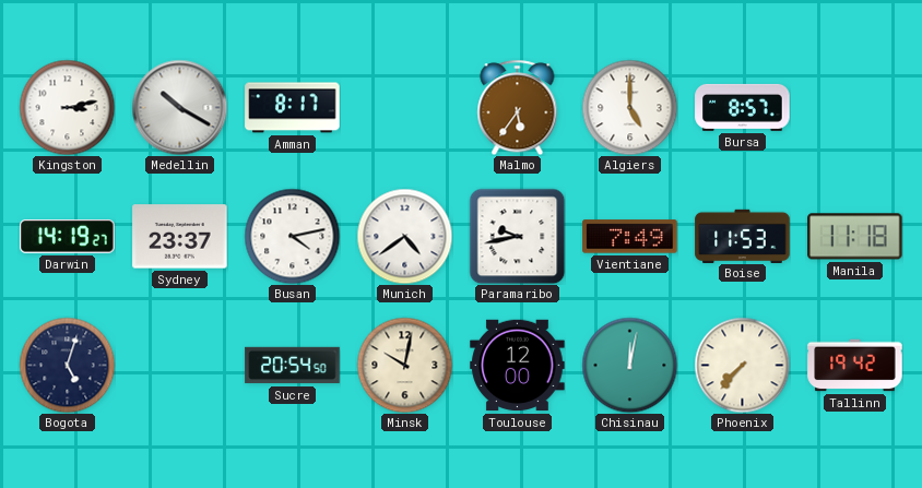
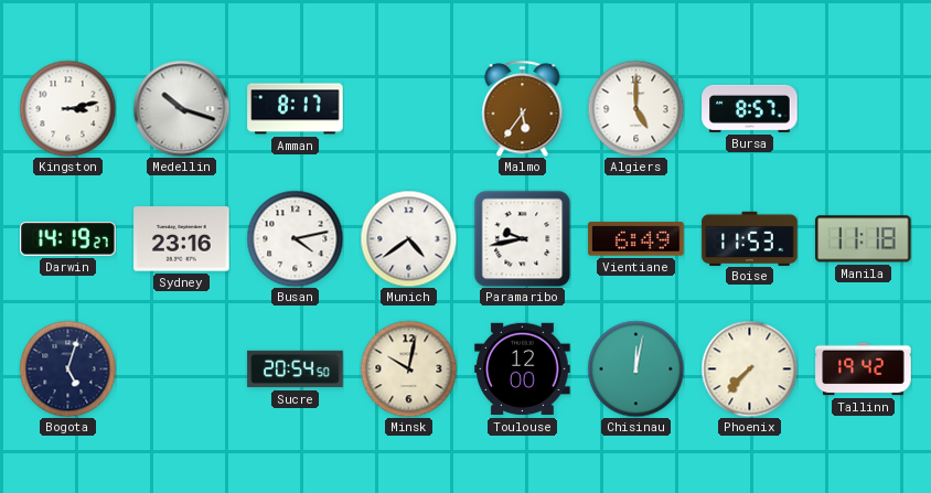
Medellin: 10:20 -> 10:18 (181, 108)
Sydney: 23:37 -> 23:16 (182, 239)
Vientiane: 7:49 -> 6:49 (636, 239)
